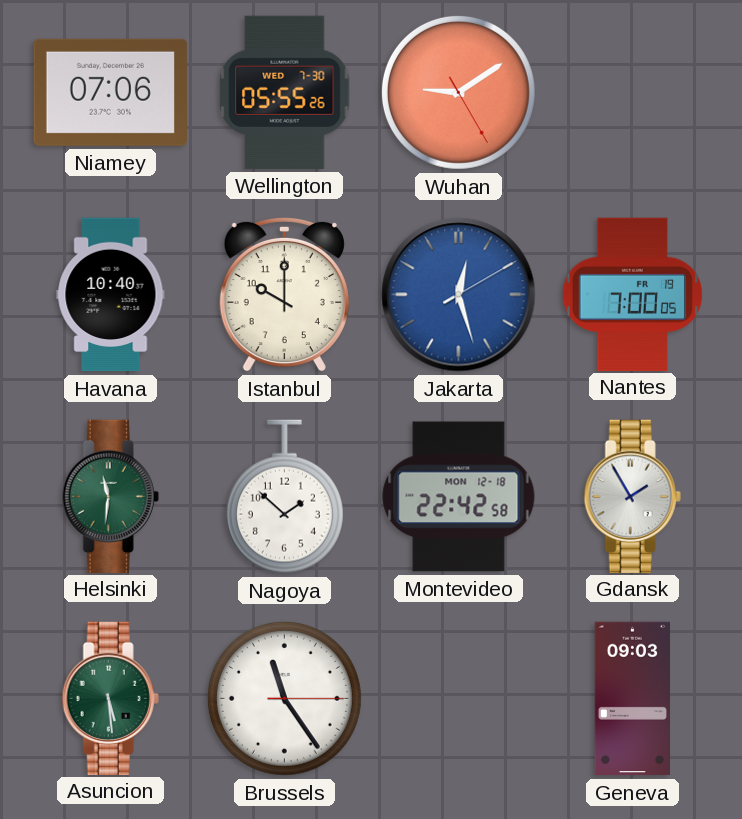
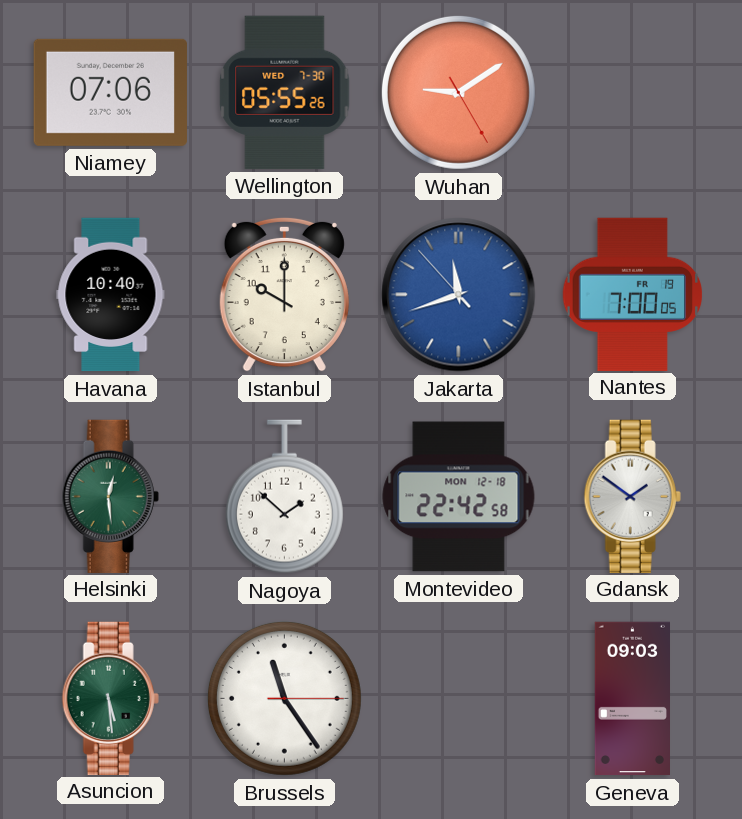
Jakarta: 12:27 -> 11:41 (459, 295)
Helsinki: 11:31 -> 12:29 (110, 496)
Gdansk: 1:55 -> 1:51 (632, 496)
